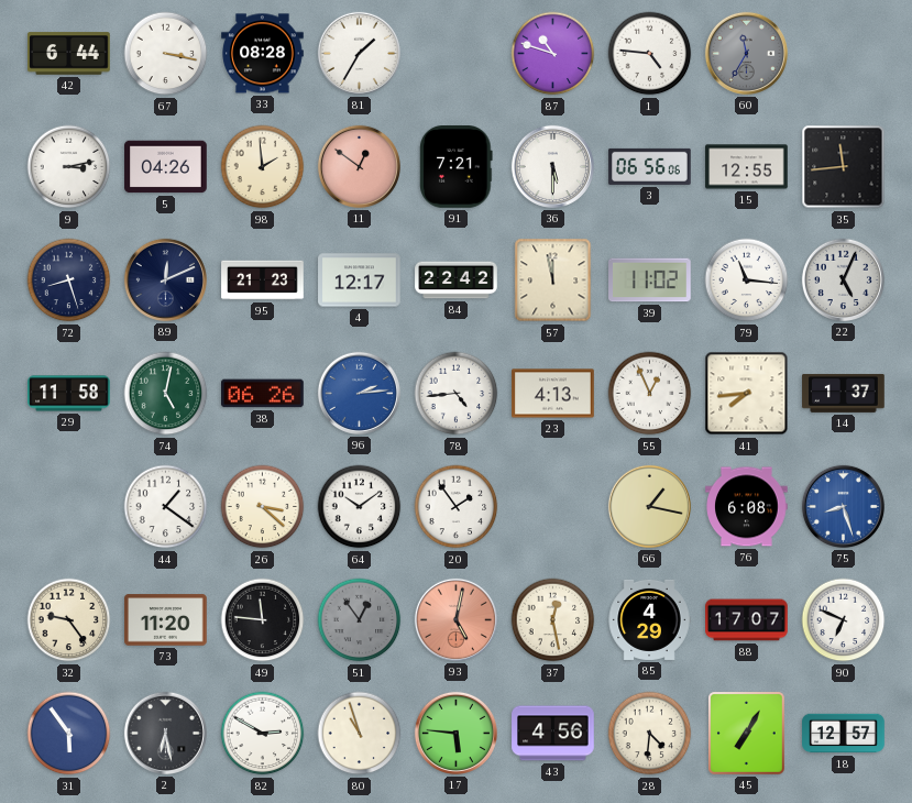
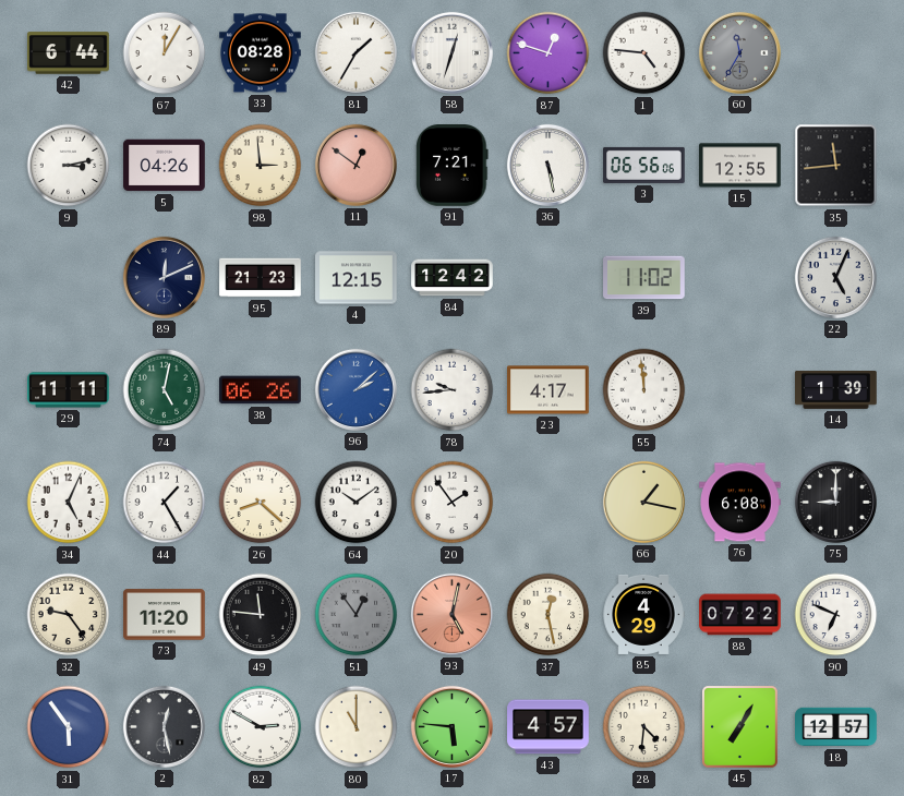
67: 3:17 -> 12:05 (165, 53)
58: none -> 12:33 (451, 52)
87: 10:48 -> 12:48 (549, 53)
98: 1:59 -> 2:59 (261, 166)
36: 5:30 -> 5:28 (547, 165)
72: 8:27 -> none (69, 280)
4: 12:17 -> 12:15 (357, 278)
84: 22:42 -> 12:42 (453, 278)
57: 11:58 -> none (553, 280)
79: 11:16 -> none (747, 280)
29: 11:58 -> 11:11 (69, 390)
96: 2:14 -> 2:08 (355, 389)
78: 4:44 -> 9:44 (453, 390)
23: 4:13 -> 4:17 (549, 390)
55: 12:56 -> 11:59 (644, 390)
41: 7:44 -> none (747, 394)
14: 1:37 -> 1:39 (836, 389)
34: none -> 5:04 (69, 503)
44: 1:21 -> 1:25 (165, 503)
26: 3:22 -> 8:22 (261, 503)
75: 8:27 -> 9:00 (835, 502)
75 dial: blue -> black (835, 502)
88: 17:07 -> 07:22 (740, 615)
2: 6:28 -> 12:28 (164, 726)
80: 10:57 -> 11:00 (357, 727)
43: 4:56 -> 4:57 (549, 727)
